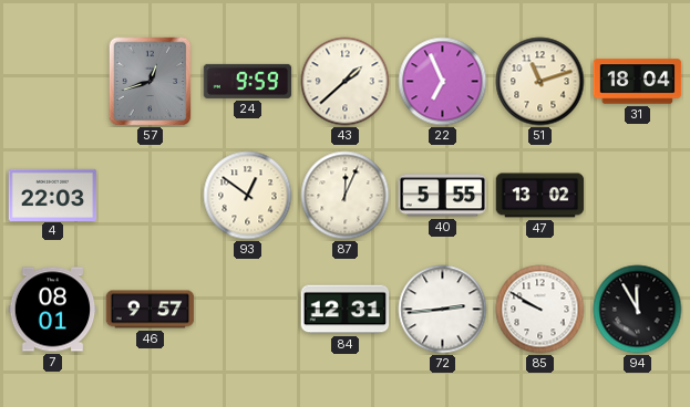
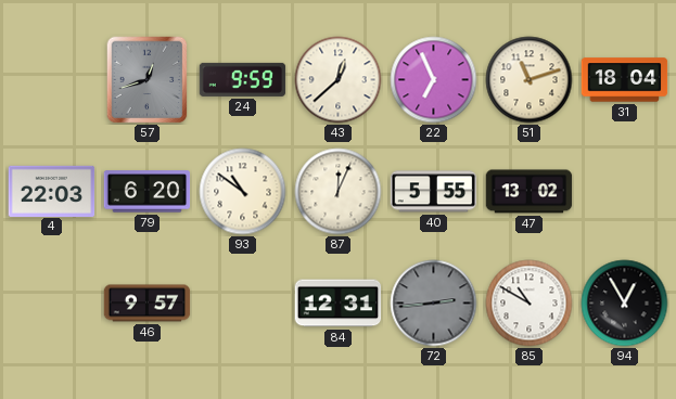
43: 1:38 -> 12:38 (339, 80)
79: none -> 6:20 (148, 192)
93: 12:51 -> 10:51 (243, 192)
7: 08:01 -> none (53, 310)
72 dial: white -> grey (434, 304)
85: 9:50 -> 10:50 (530, 304)
94: 11:55 -> 12:55 (625, 304)
